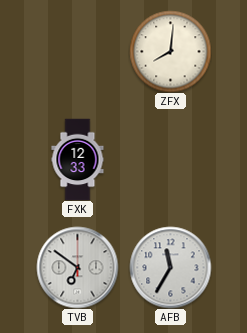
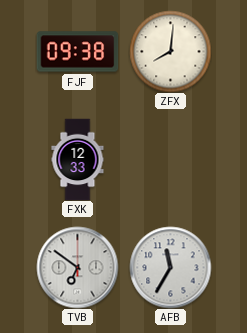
FJF: none -> 09:38 (77, 52)
